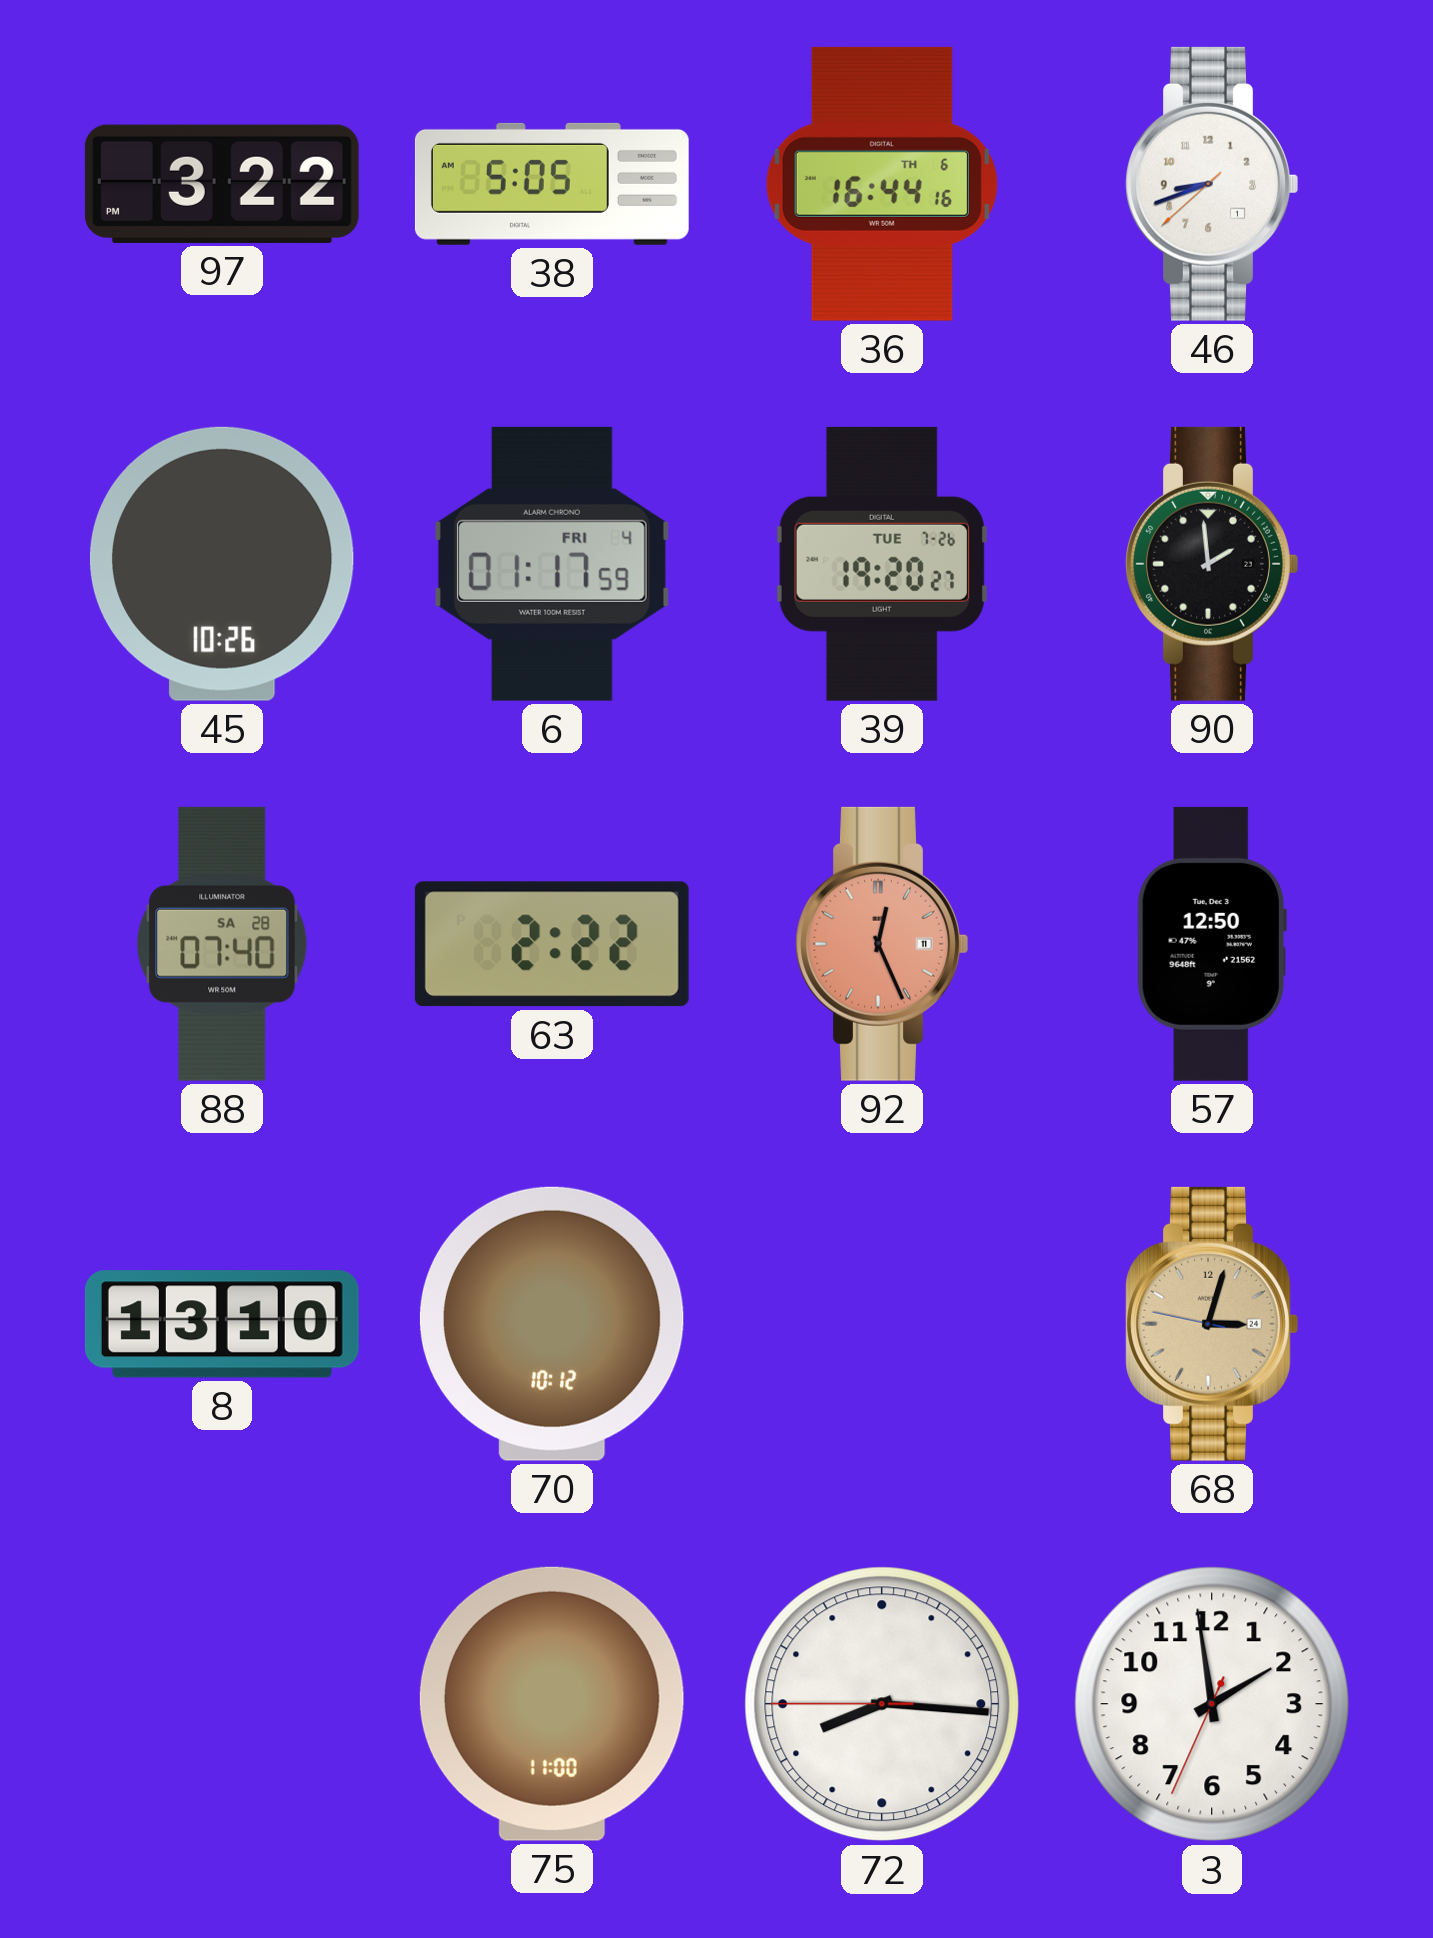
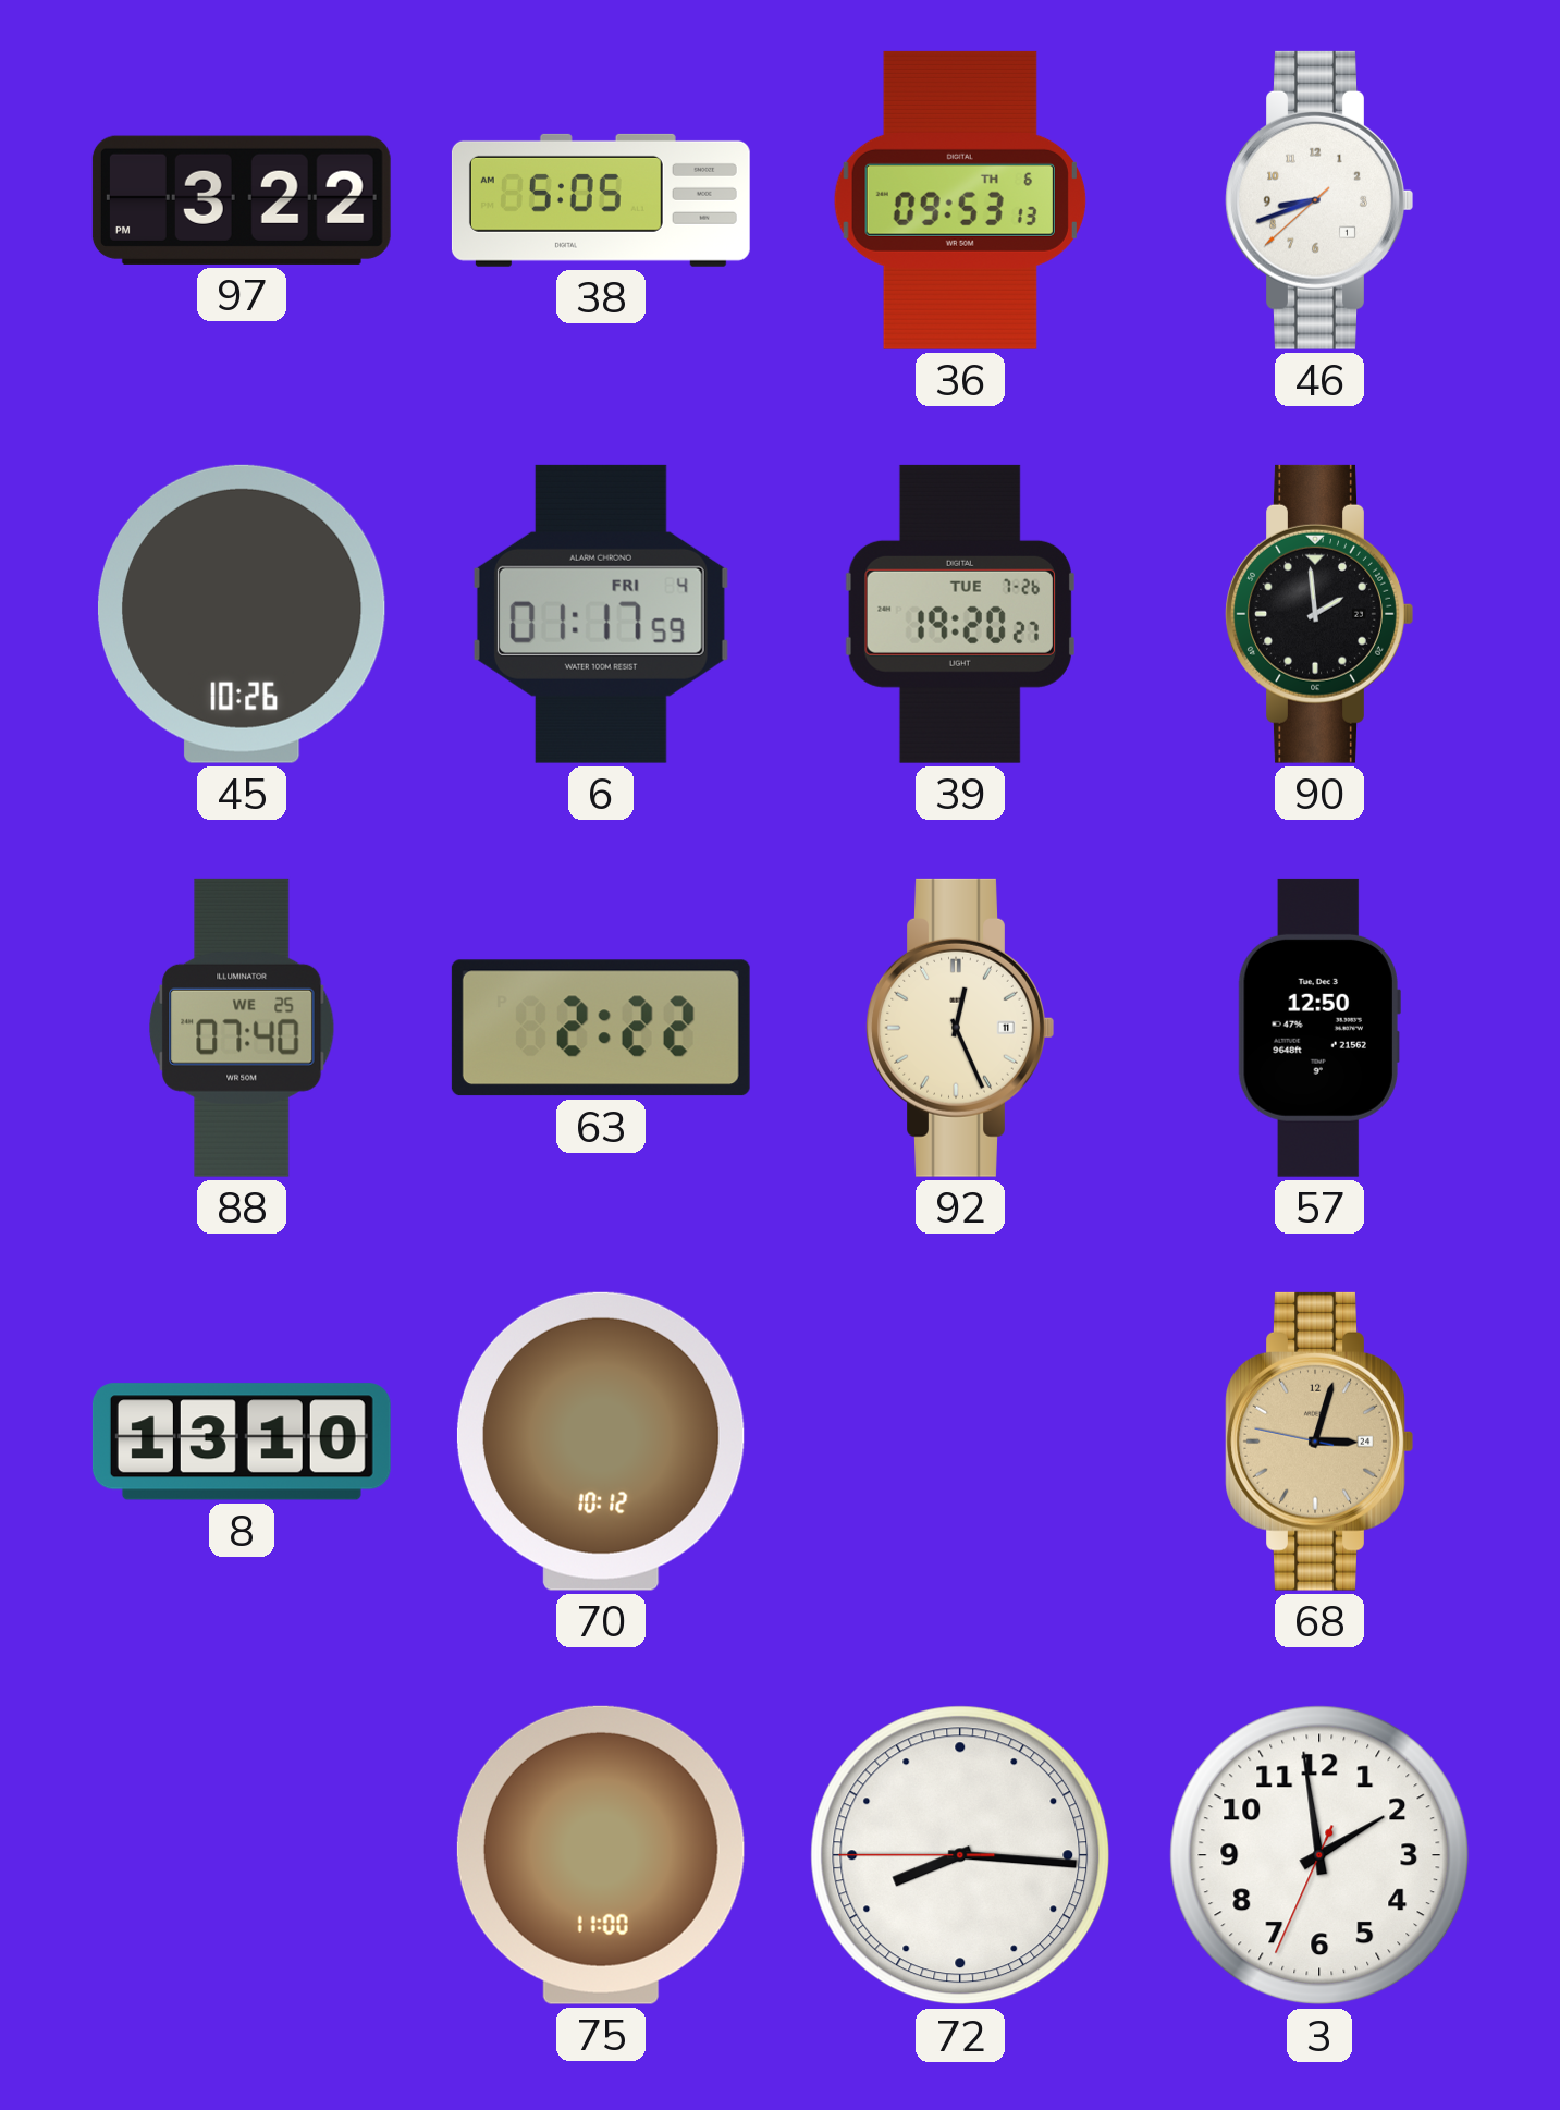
36: 16:44 -> 09:53 (960, 200)
88 date: SA 28 -> WE 25 (242, 1028)
92 dial: salmon -> cream (960, 1028)
